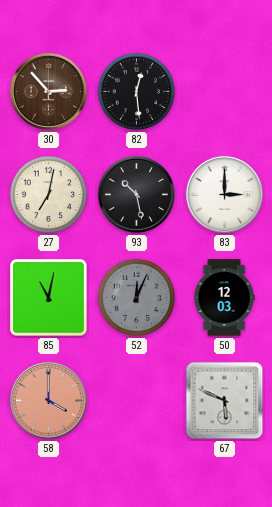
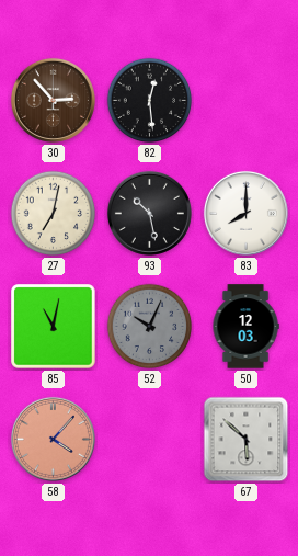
83: 3:00 -> 8:00 (245, 213)
52: 12:04 -> 10:04 (150, 327)
58: 4:00 -> 4:07 (53, 439)
67: 5:49 -> 5:52 (247, 440)
